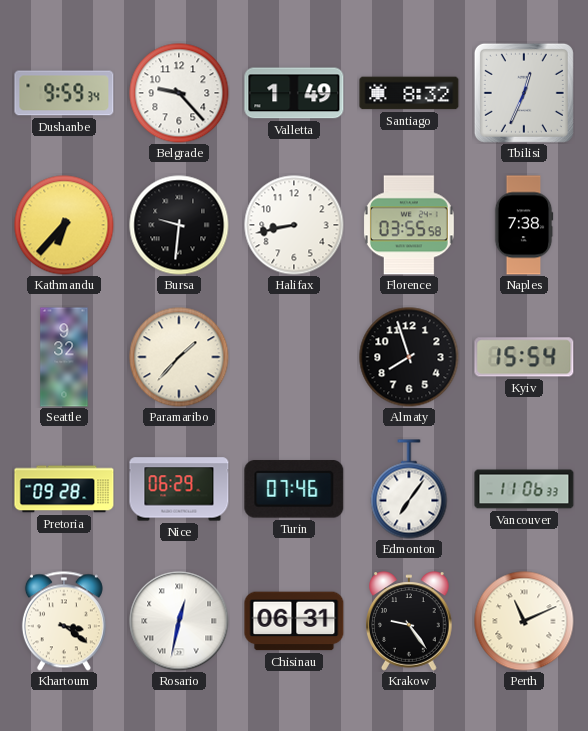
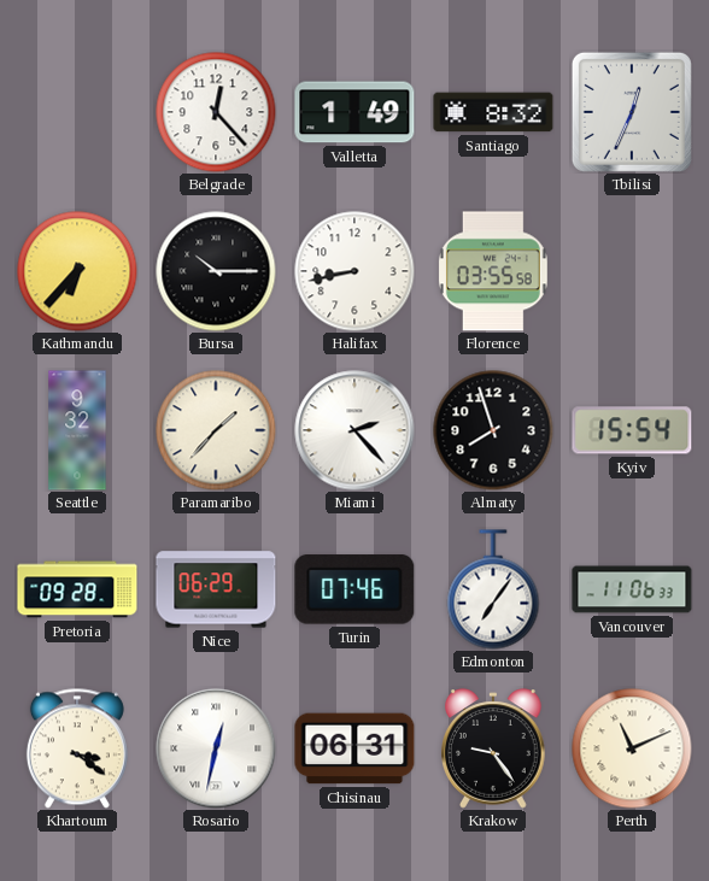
Dushanbe: 9:59 -> none (64, 93)
Belgrade: 9:23 -> 12:23 (216, 112)
Bursa: 9:31 -> 10:15 (216, 271)
Naples: 7:38 -> none (524, 225)
Miami: none -> 2:23 (354, 430)
